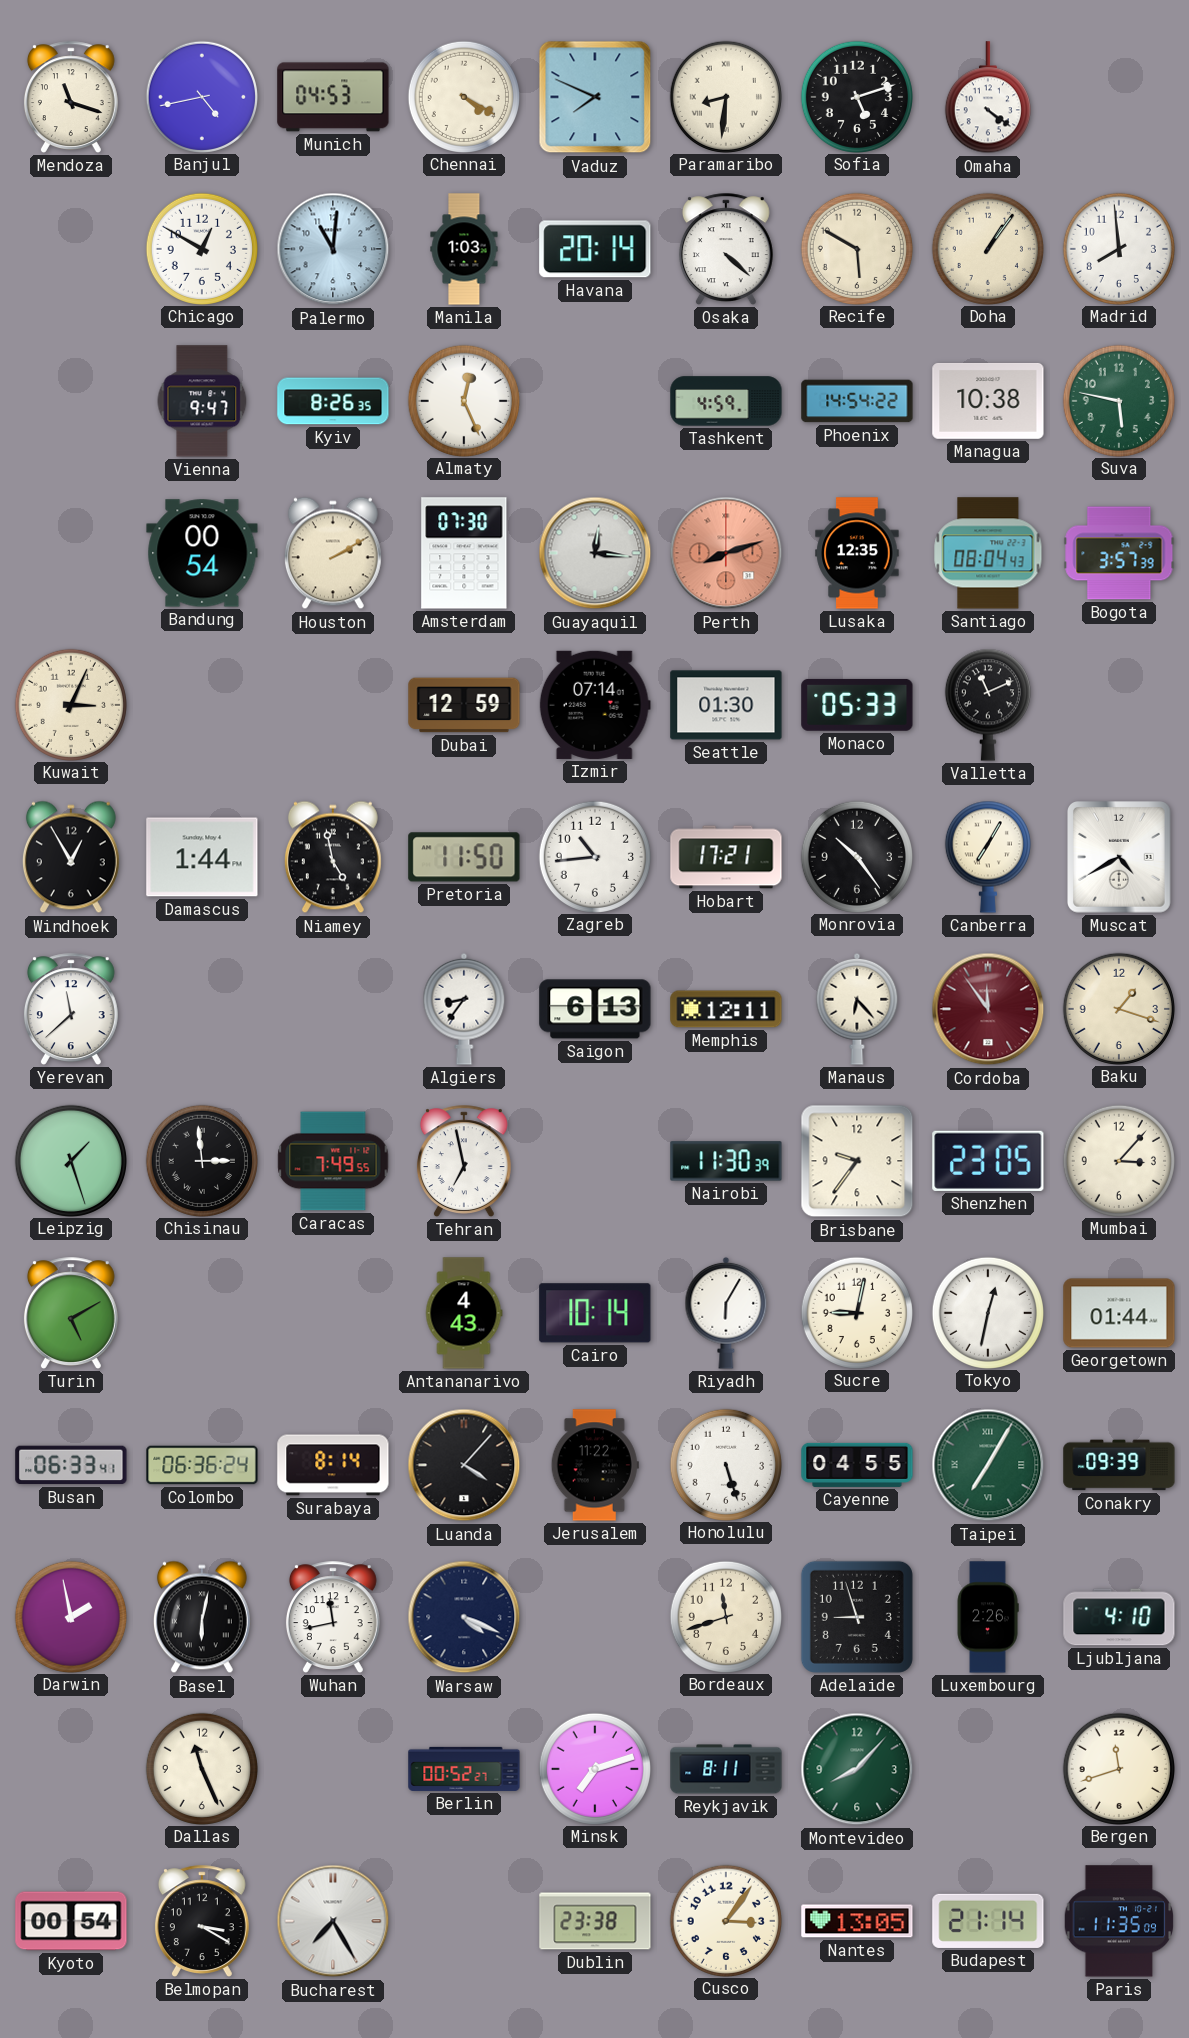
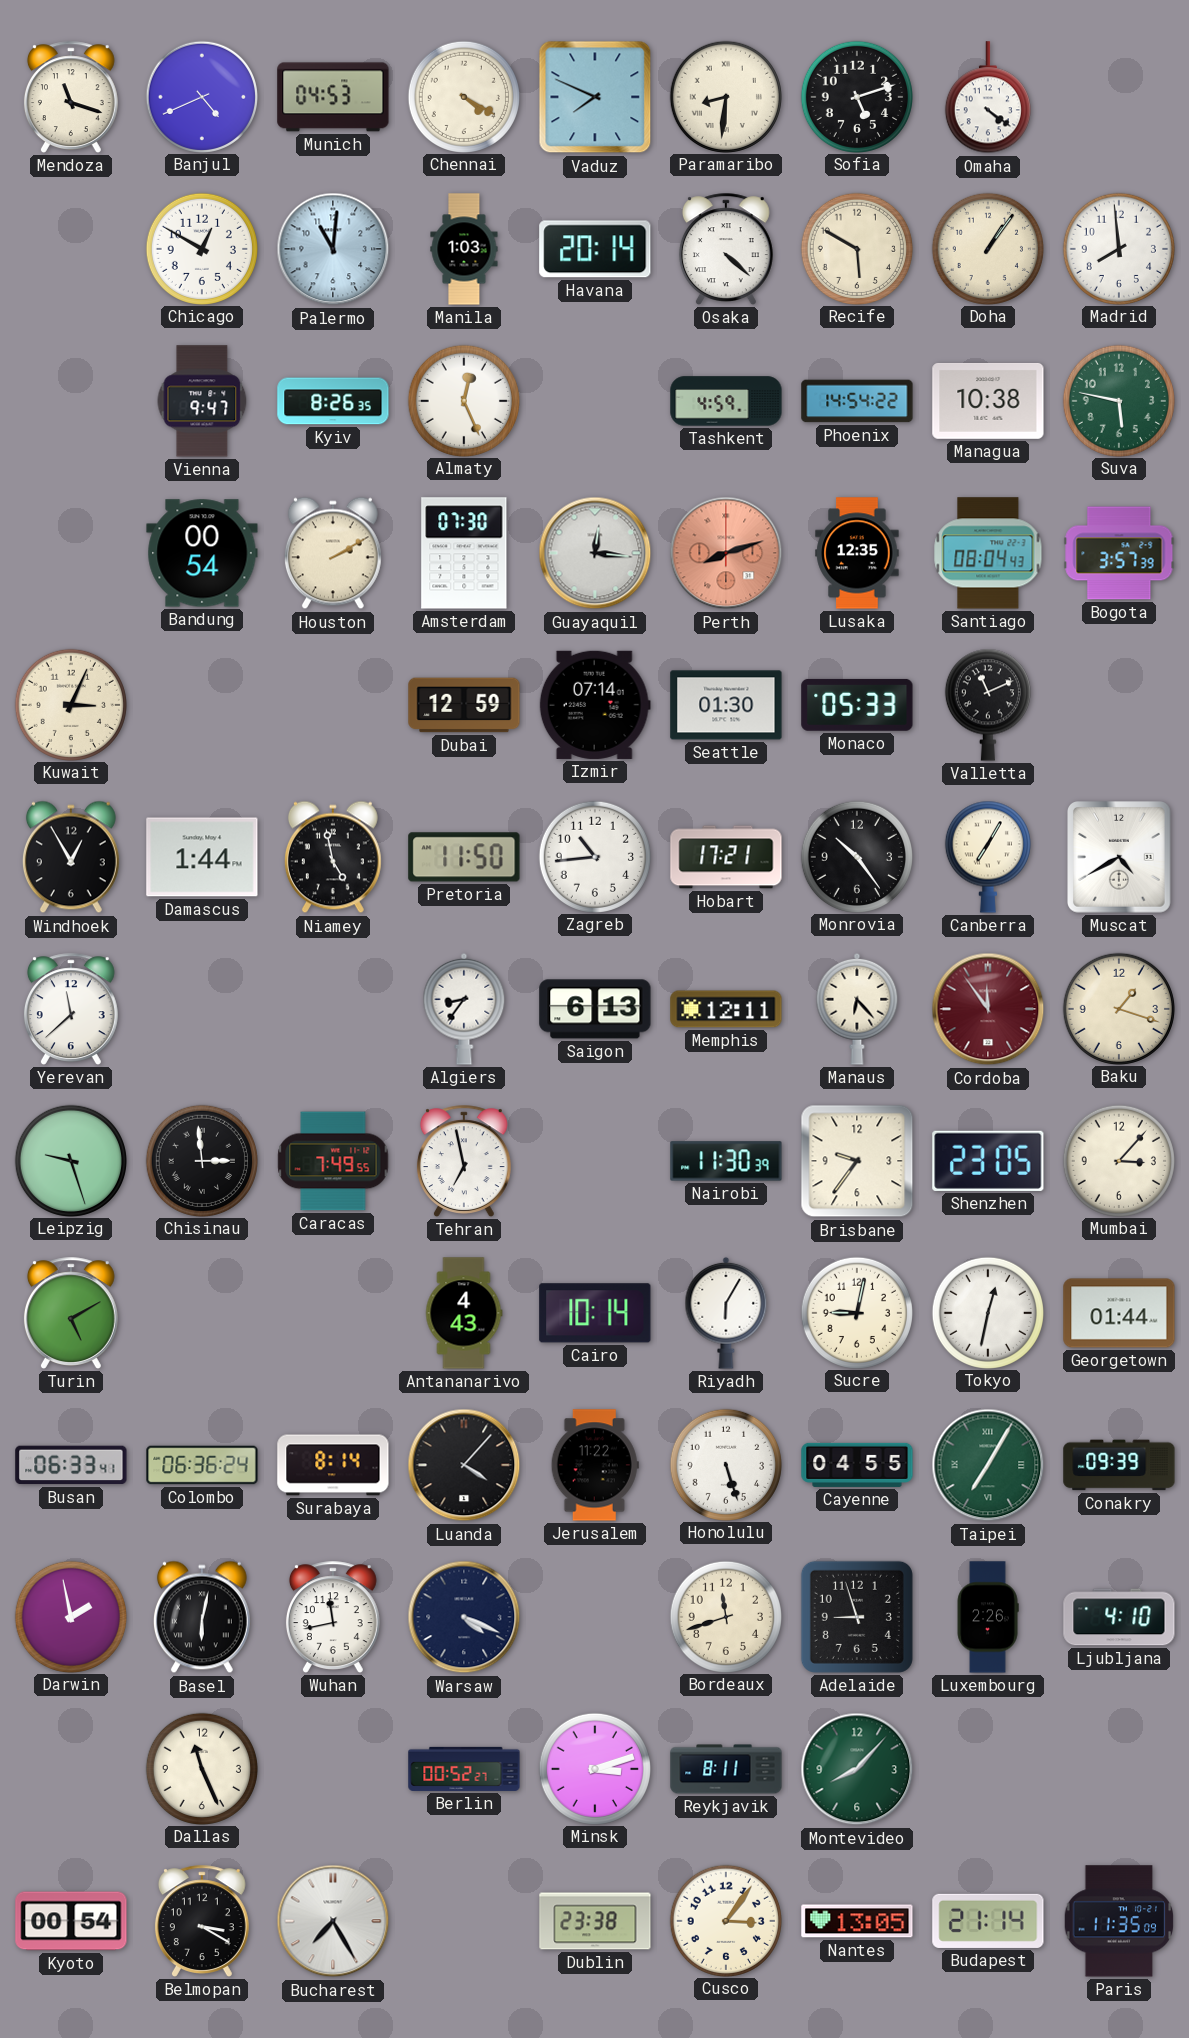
Banjul: 4:43 -> 4:41 (201, 96)
Leipzig: 1:27 -> 9:27 (70, 1160)
Minsk: 7:12 -> 3:12 (594, 1768)
Bergen: 11:42 -> none (1118, 1768)
